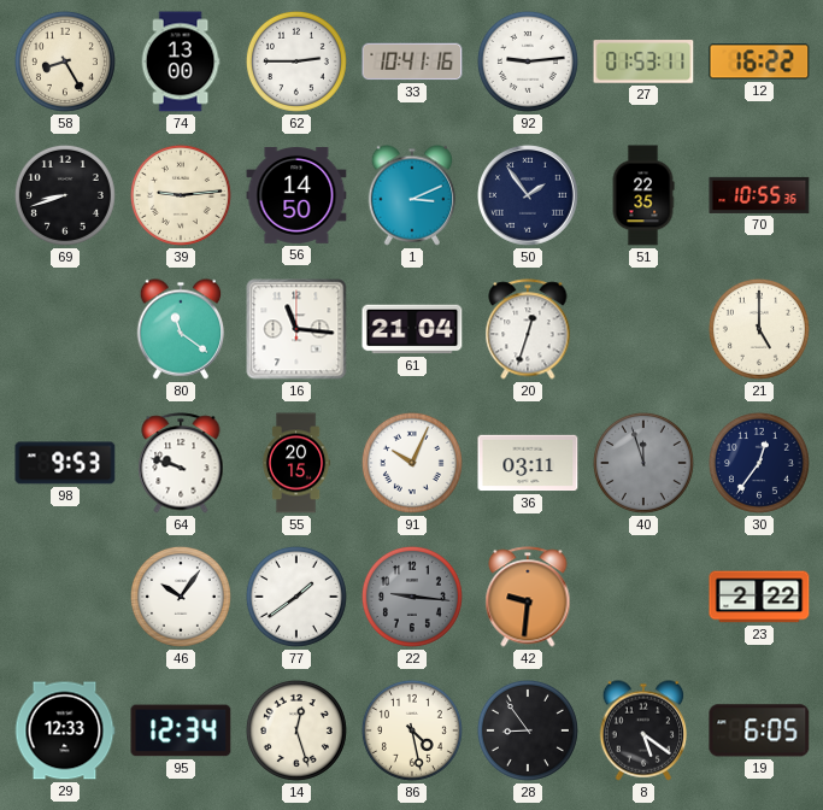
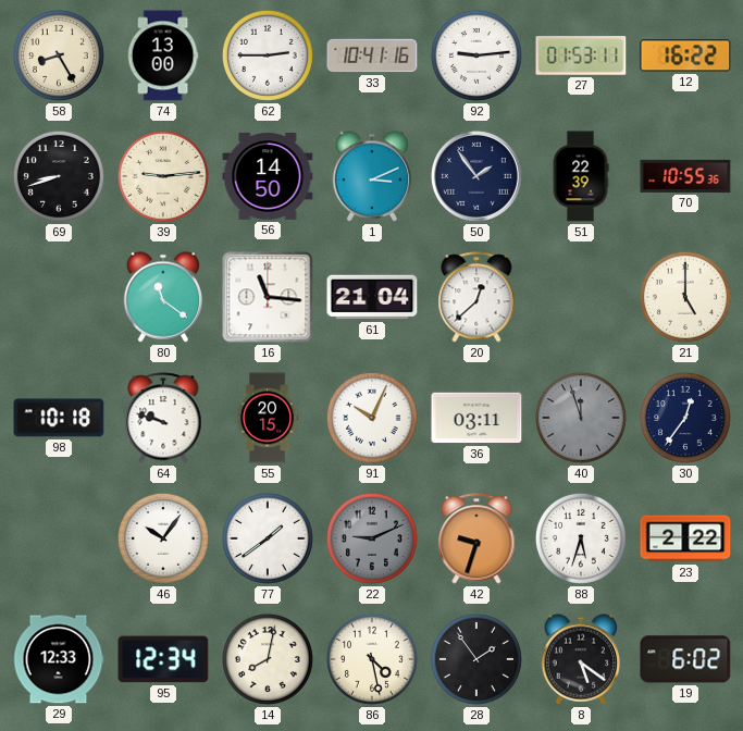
51: 22:35 -> 22:39 (581, 176)
20: 12:33 -> 12:38 (476, 297)
98: 9:53 -> 10:18 (59, 418)
22: 9:16 -> 9:11 (372, 538)
42: 9:31 -> 9:33 (476, 538)
88: none -> 5:33 (581, 538)
14: 12:27 -> 8:02 (268, 659)
28: 8:54 -> 1:54 (476, 659)
19: 6:05 -> 6:02 (685, 659)
